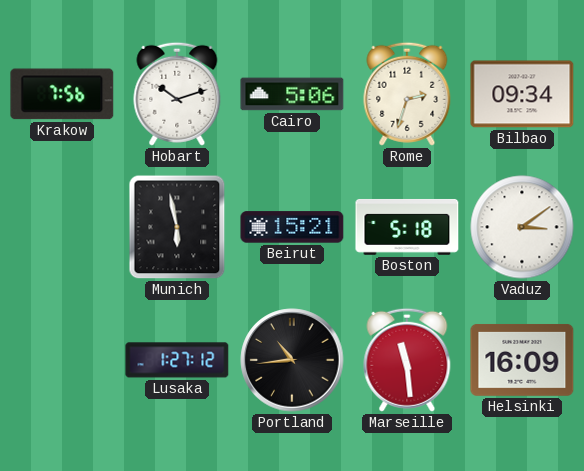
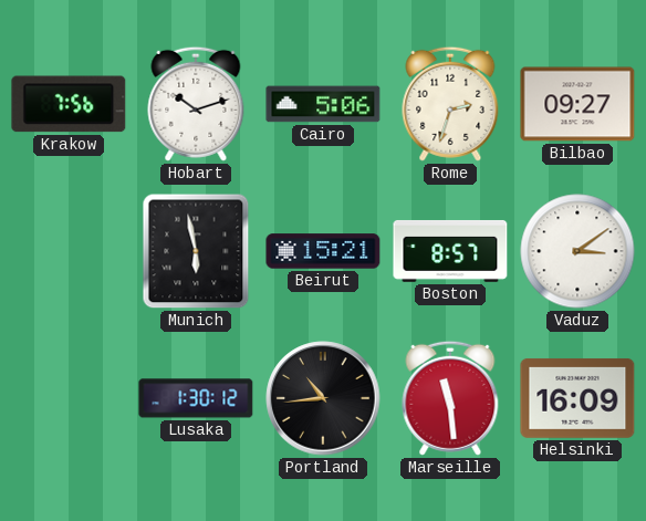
Bilbao: 09:34 -> 09:27 (577, 104)
Boston: 5:18 -> 8:57 (450, 251)
Lusaka: 1:27 -> 1:30 (196, 398)
